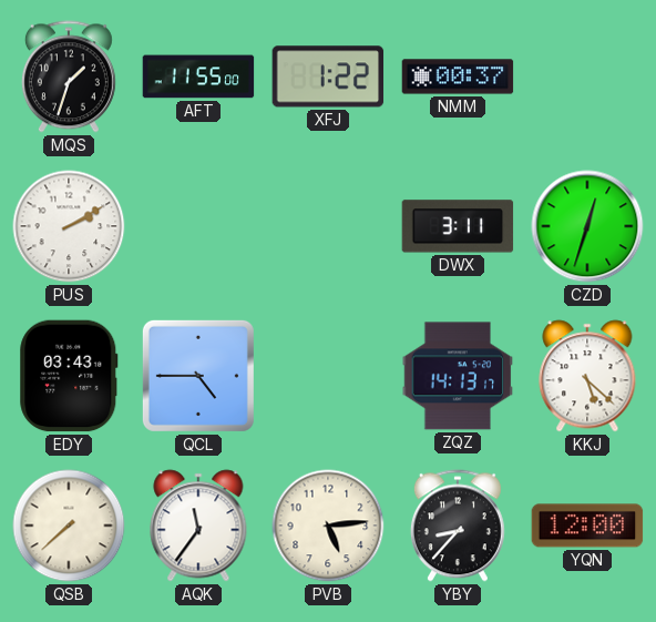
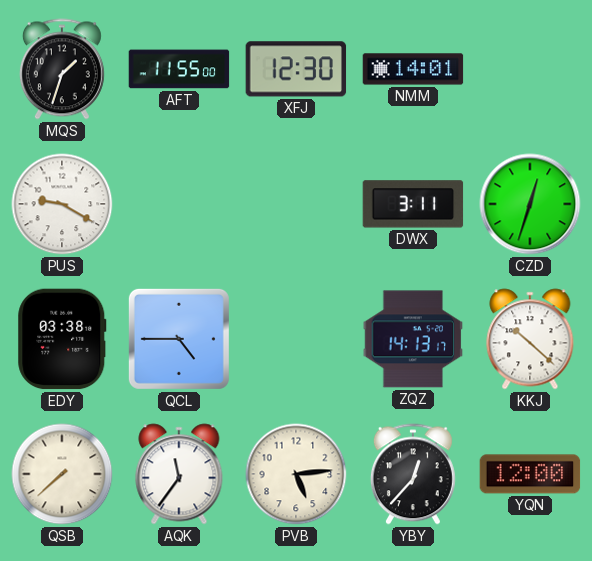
XFJ: 1:22 -> 12:30 (296, 69)
NMM: 00:37 -> 14:01 (413, 69)
PUS: 2:10 -> 9:20 (62, 204)
EDY: 03:43 -> 03:38 (62, 339)
KKJ: 5:22 -> 10:22 (530, 339)
YBY: 8:37 -> 12:37 (413, 474)
